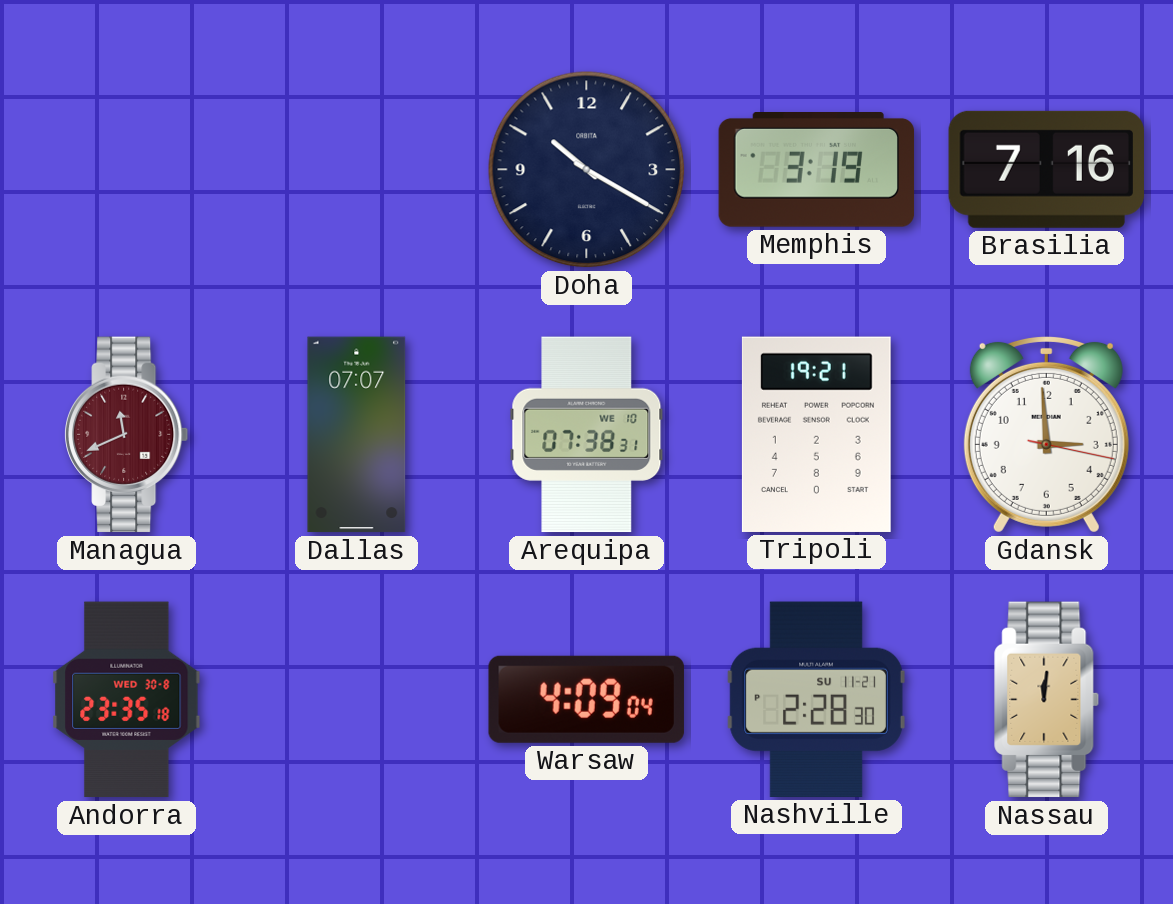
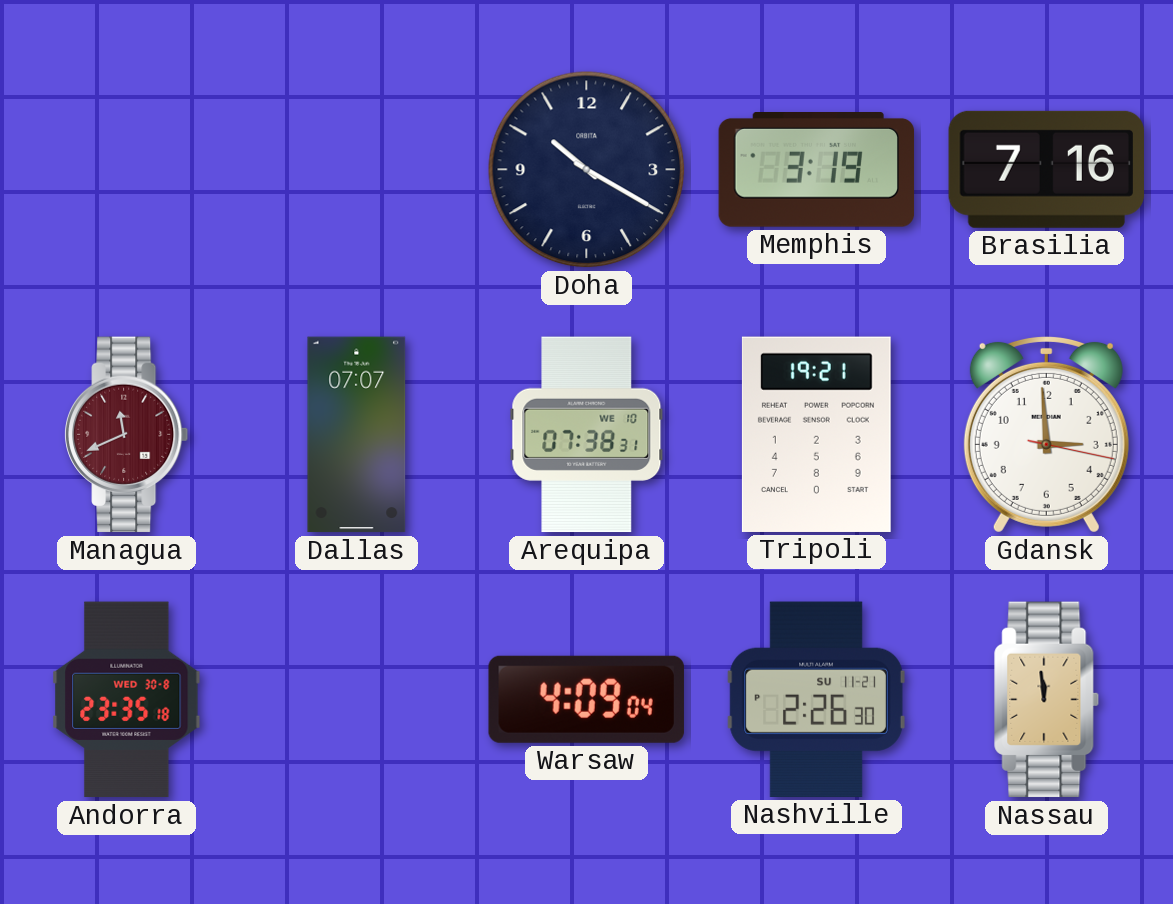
Nashville: 2:28 -> 2:26 (816, 699)
Nassau: 12:01 -> 11:59 (1046, 700)
